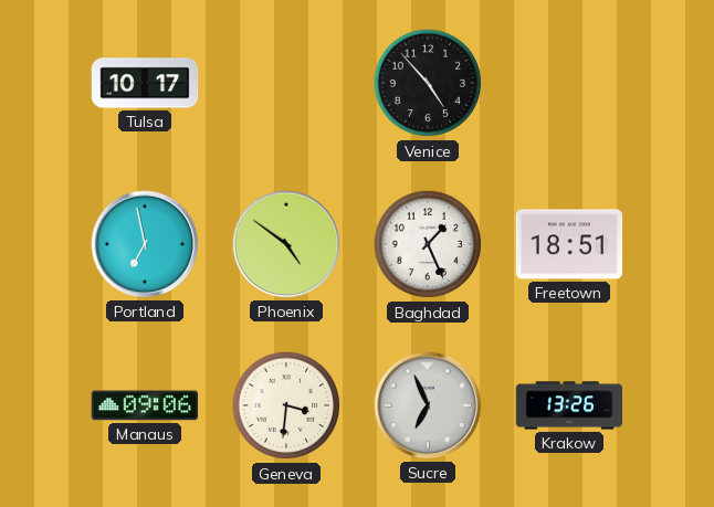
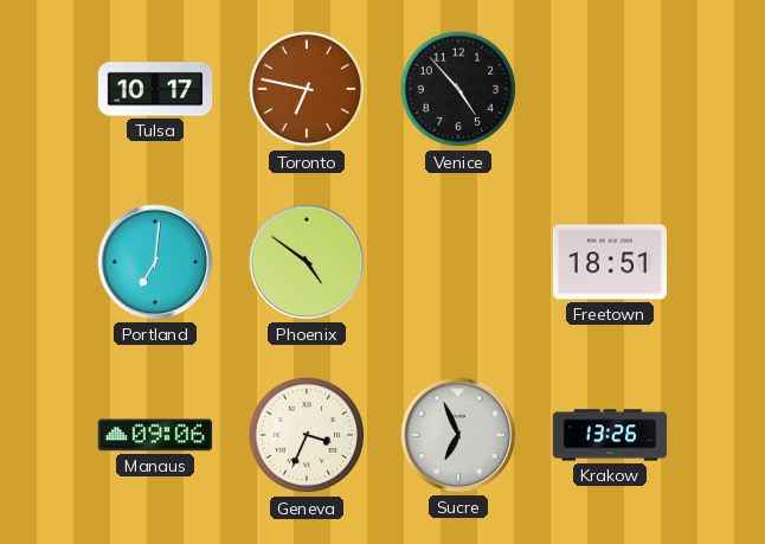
Toronto: none -> 6:47 (307, 89)
Portland: 6:58 -> 7:01 (155, 262)
Baghdad: 1:26 -> none (428, 244)
Geneva: 3:31 -> 3:34 (307, 435)
